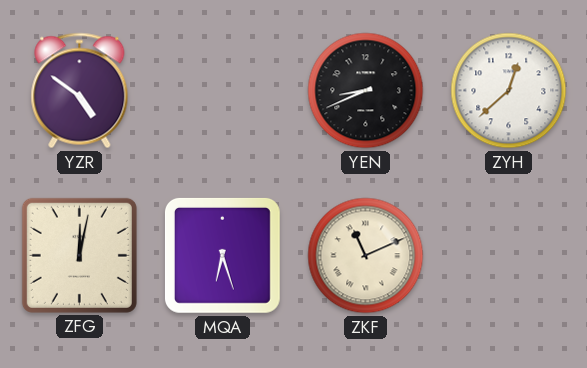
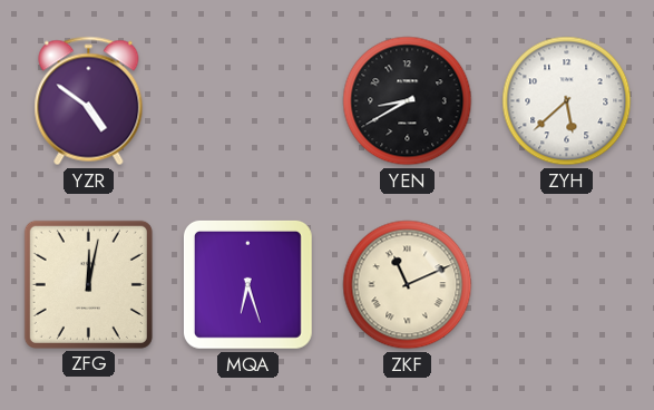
YEN: 8:41 -> 8:40 (408, 101)
ZYH: 12:38 -> 5:38 (567, 101)
